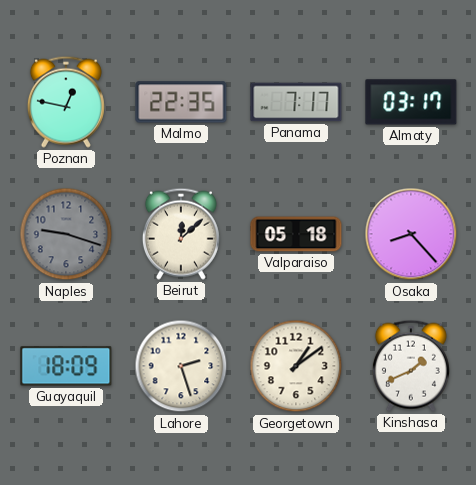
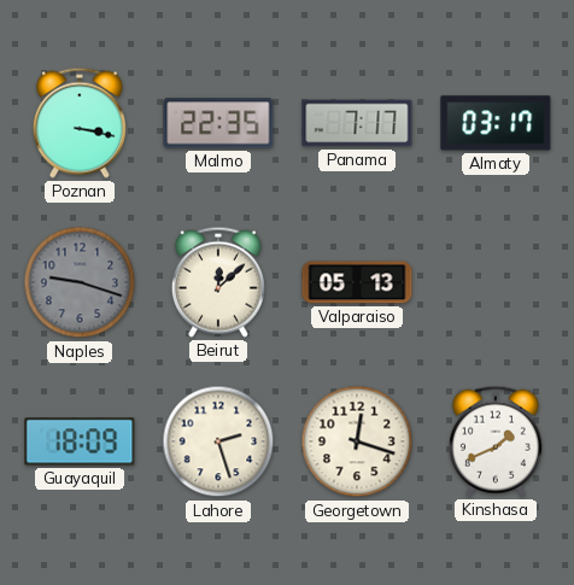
Poznan: 12:47 -> 3:17 (80, 123)
Valparaiso: 05:18 -> 05:13 (357, 282)
Osaka: 8:23 -> none (411, 234)
Georgetown: 1:09 -> 12:18 (357, 441)
